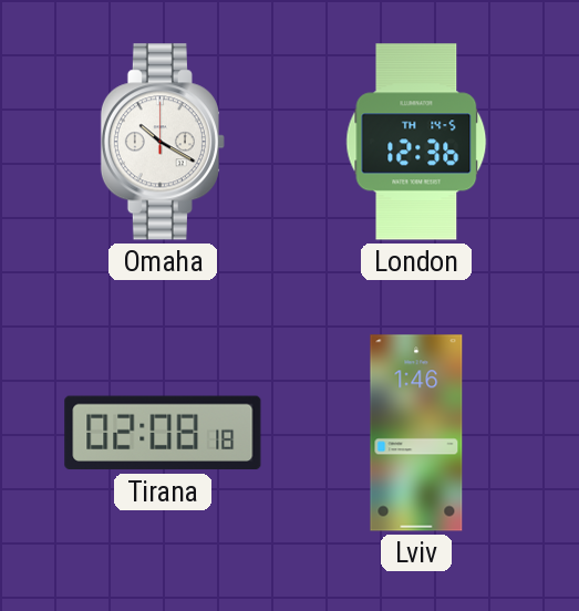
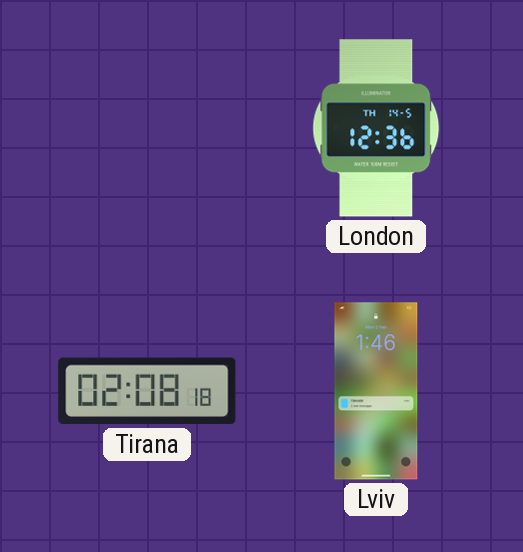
Omaha: 10:20 -> none (163, 142)
